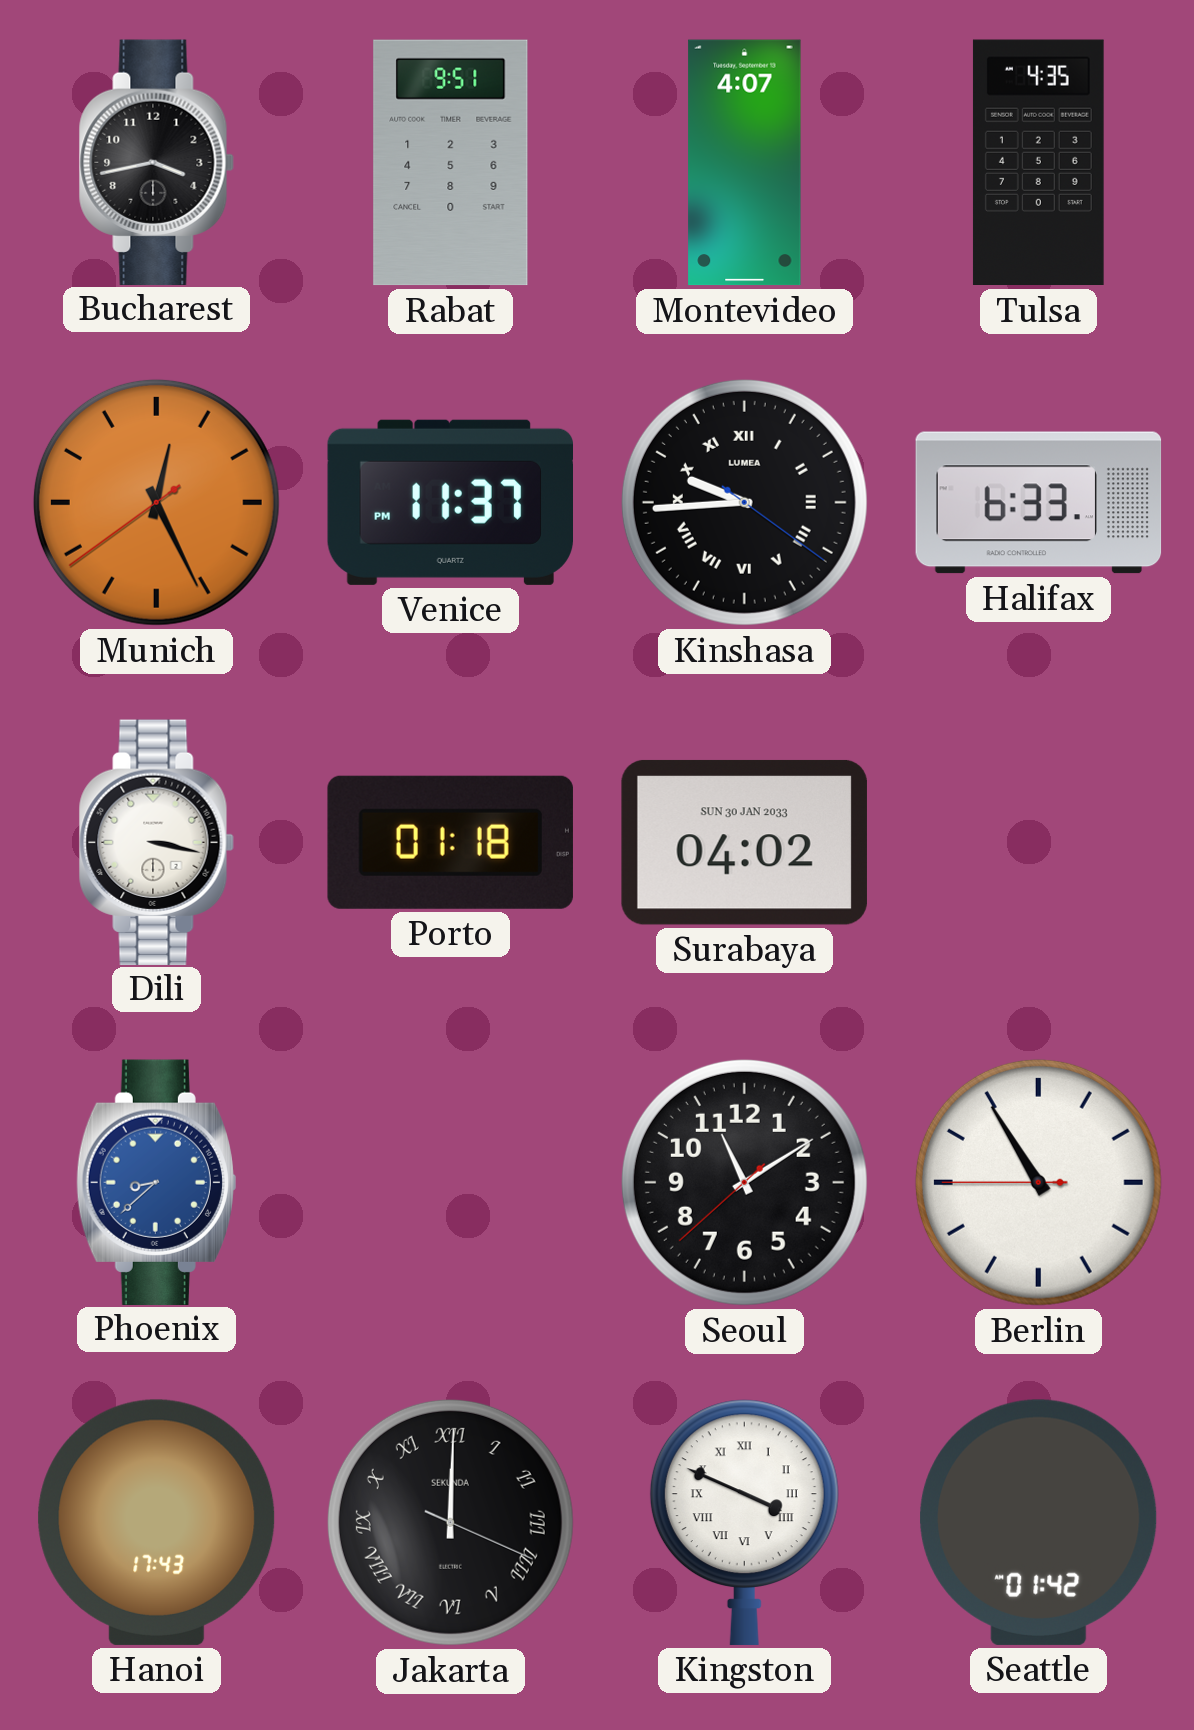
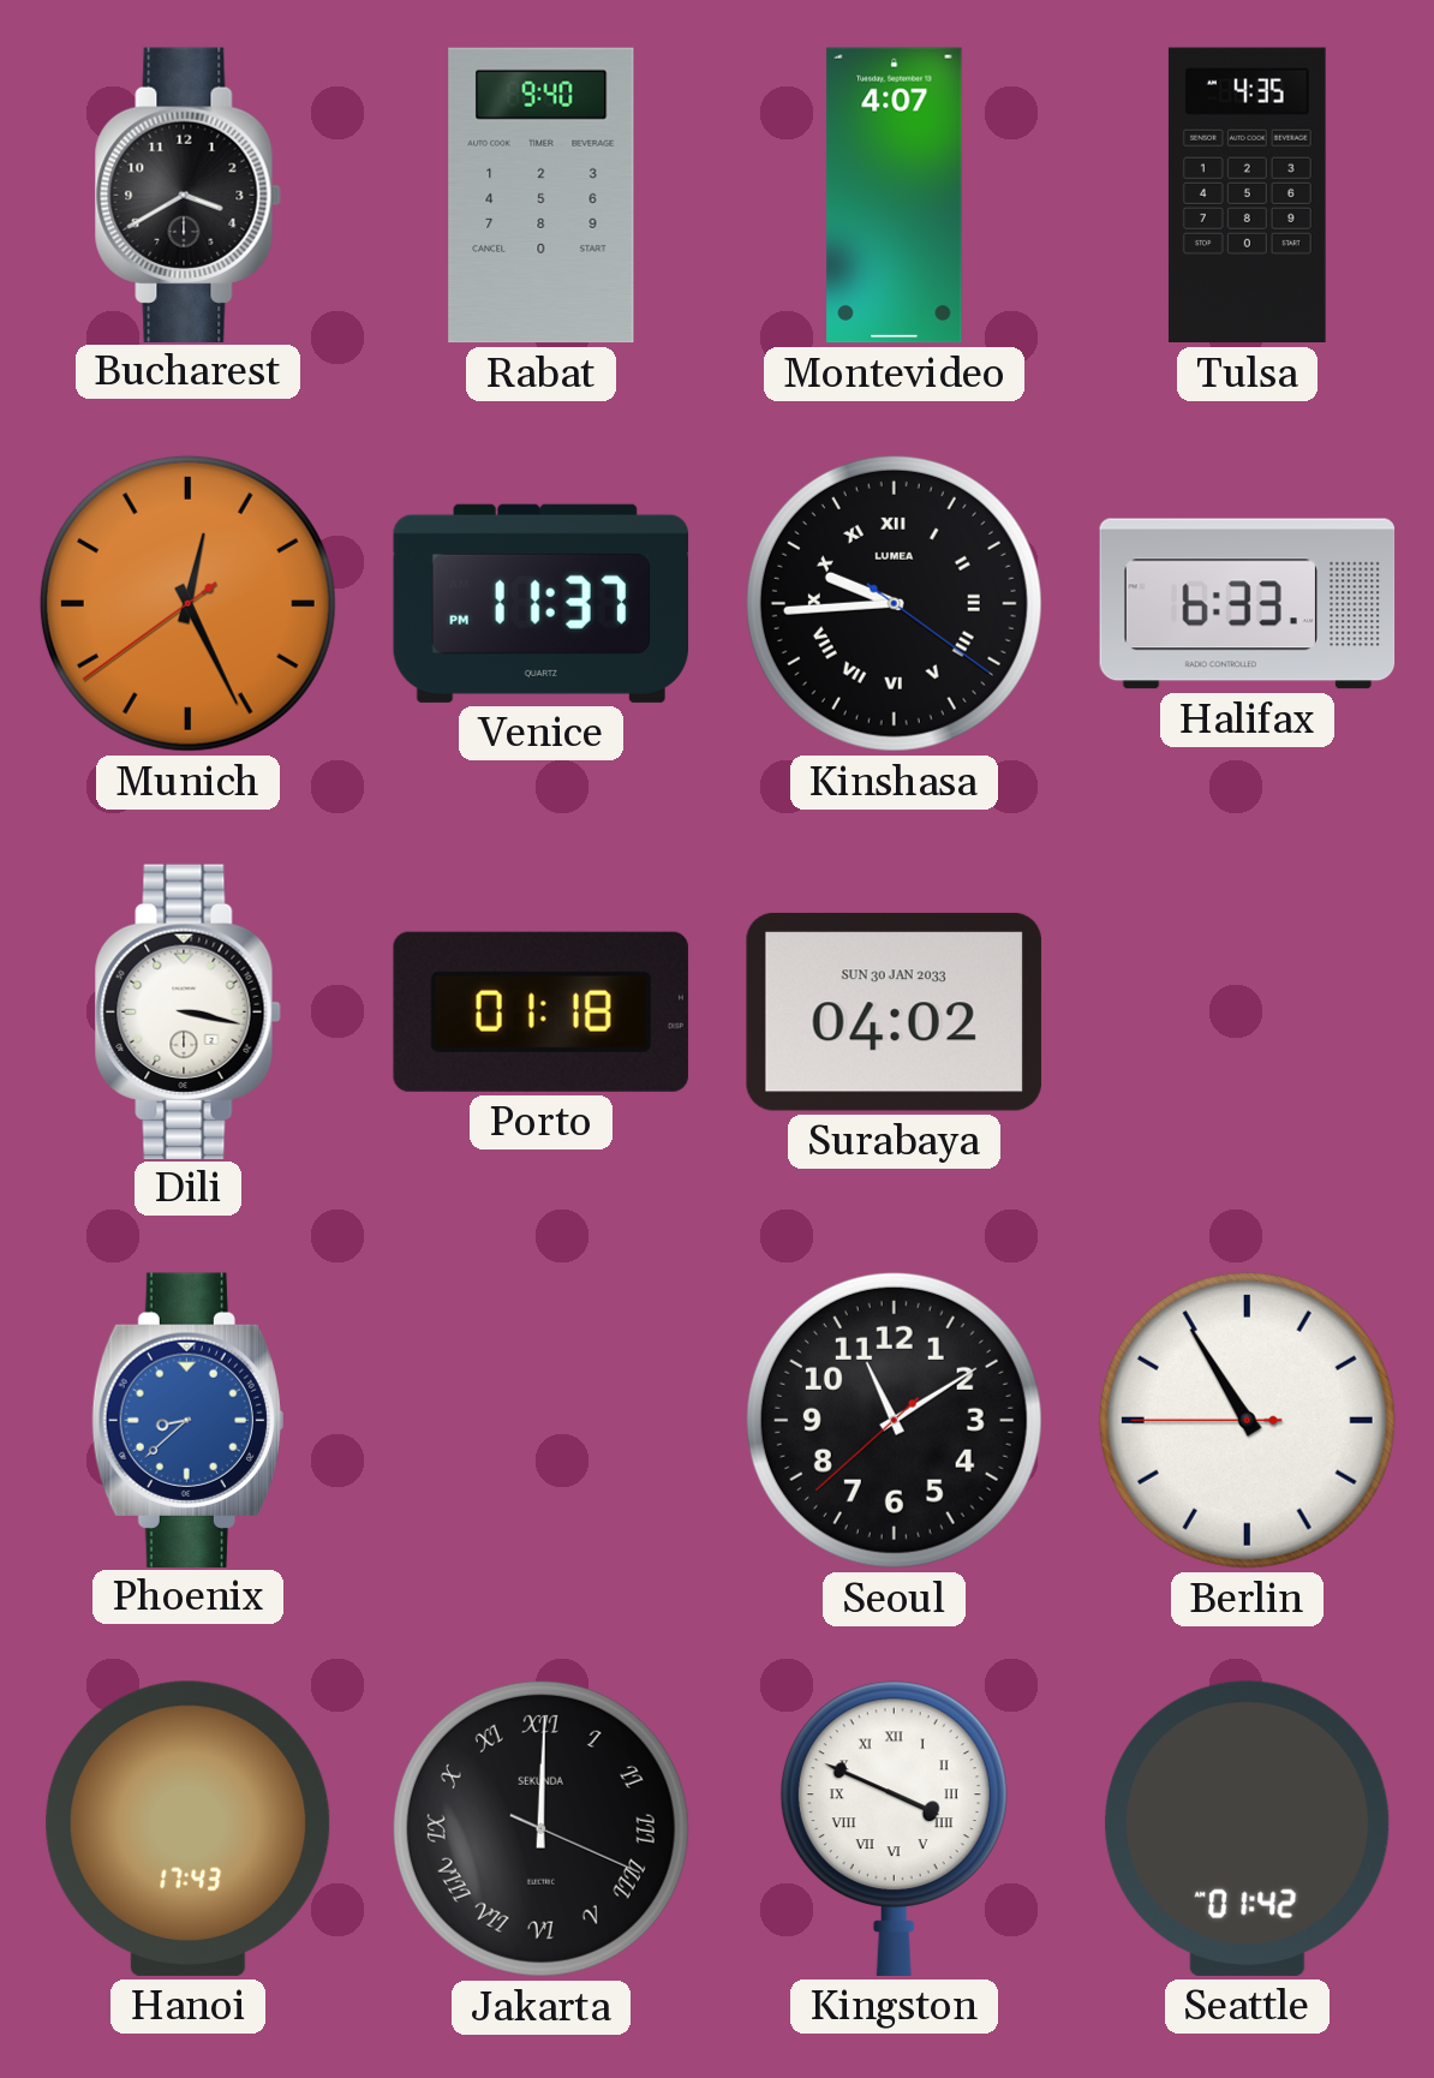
Bucharest: 3:43 -> 3:40 (187, 195)
Rabat: 9:51 -> 9:40 (542, 196)
